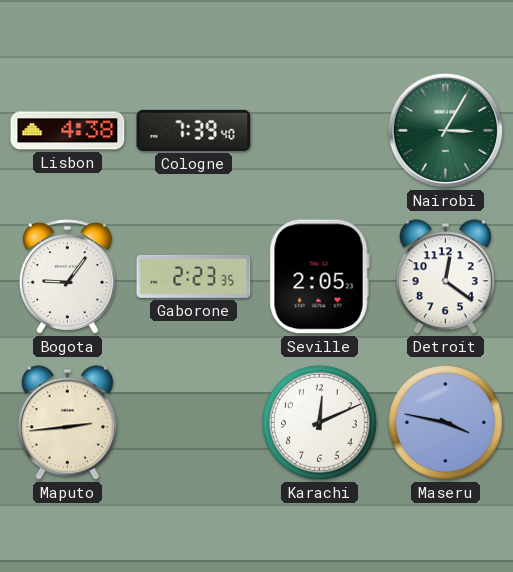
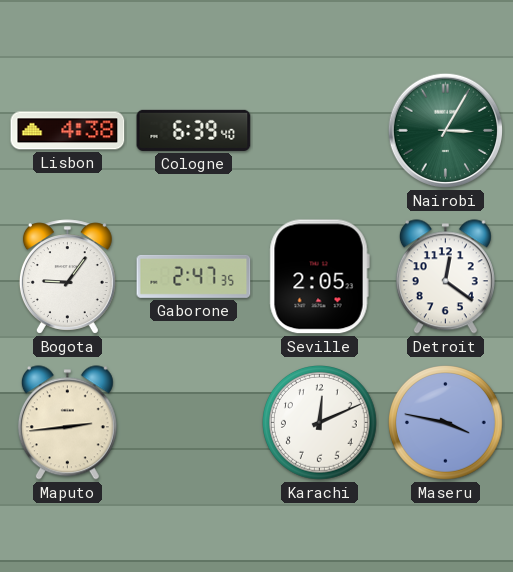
Cologne: 7:39 -> 6:39 (194, 130)
Gaborone: 2:23 -> 2:47 (194, 276)
